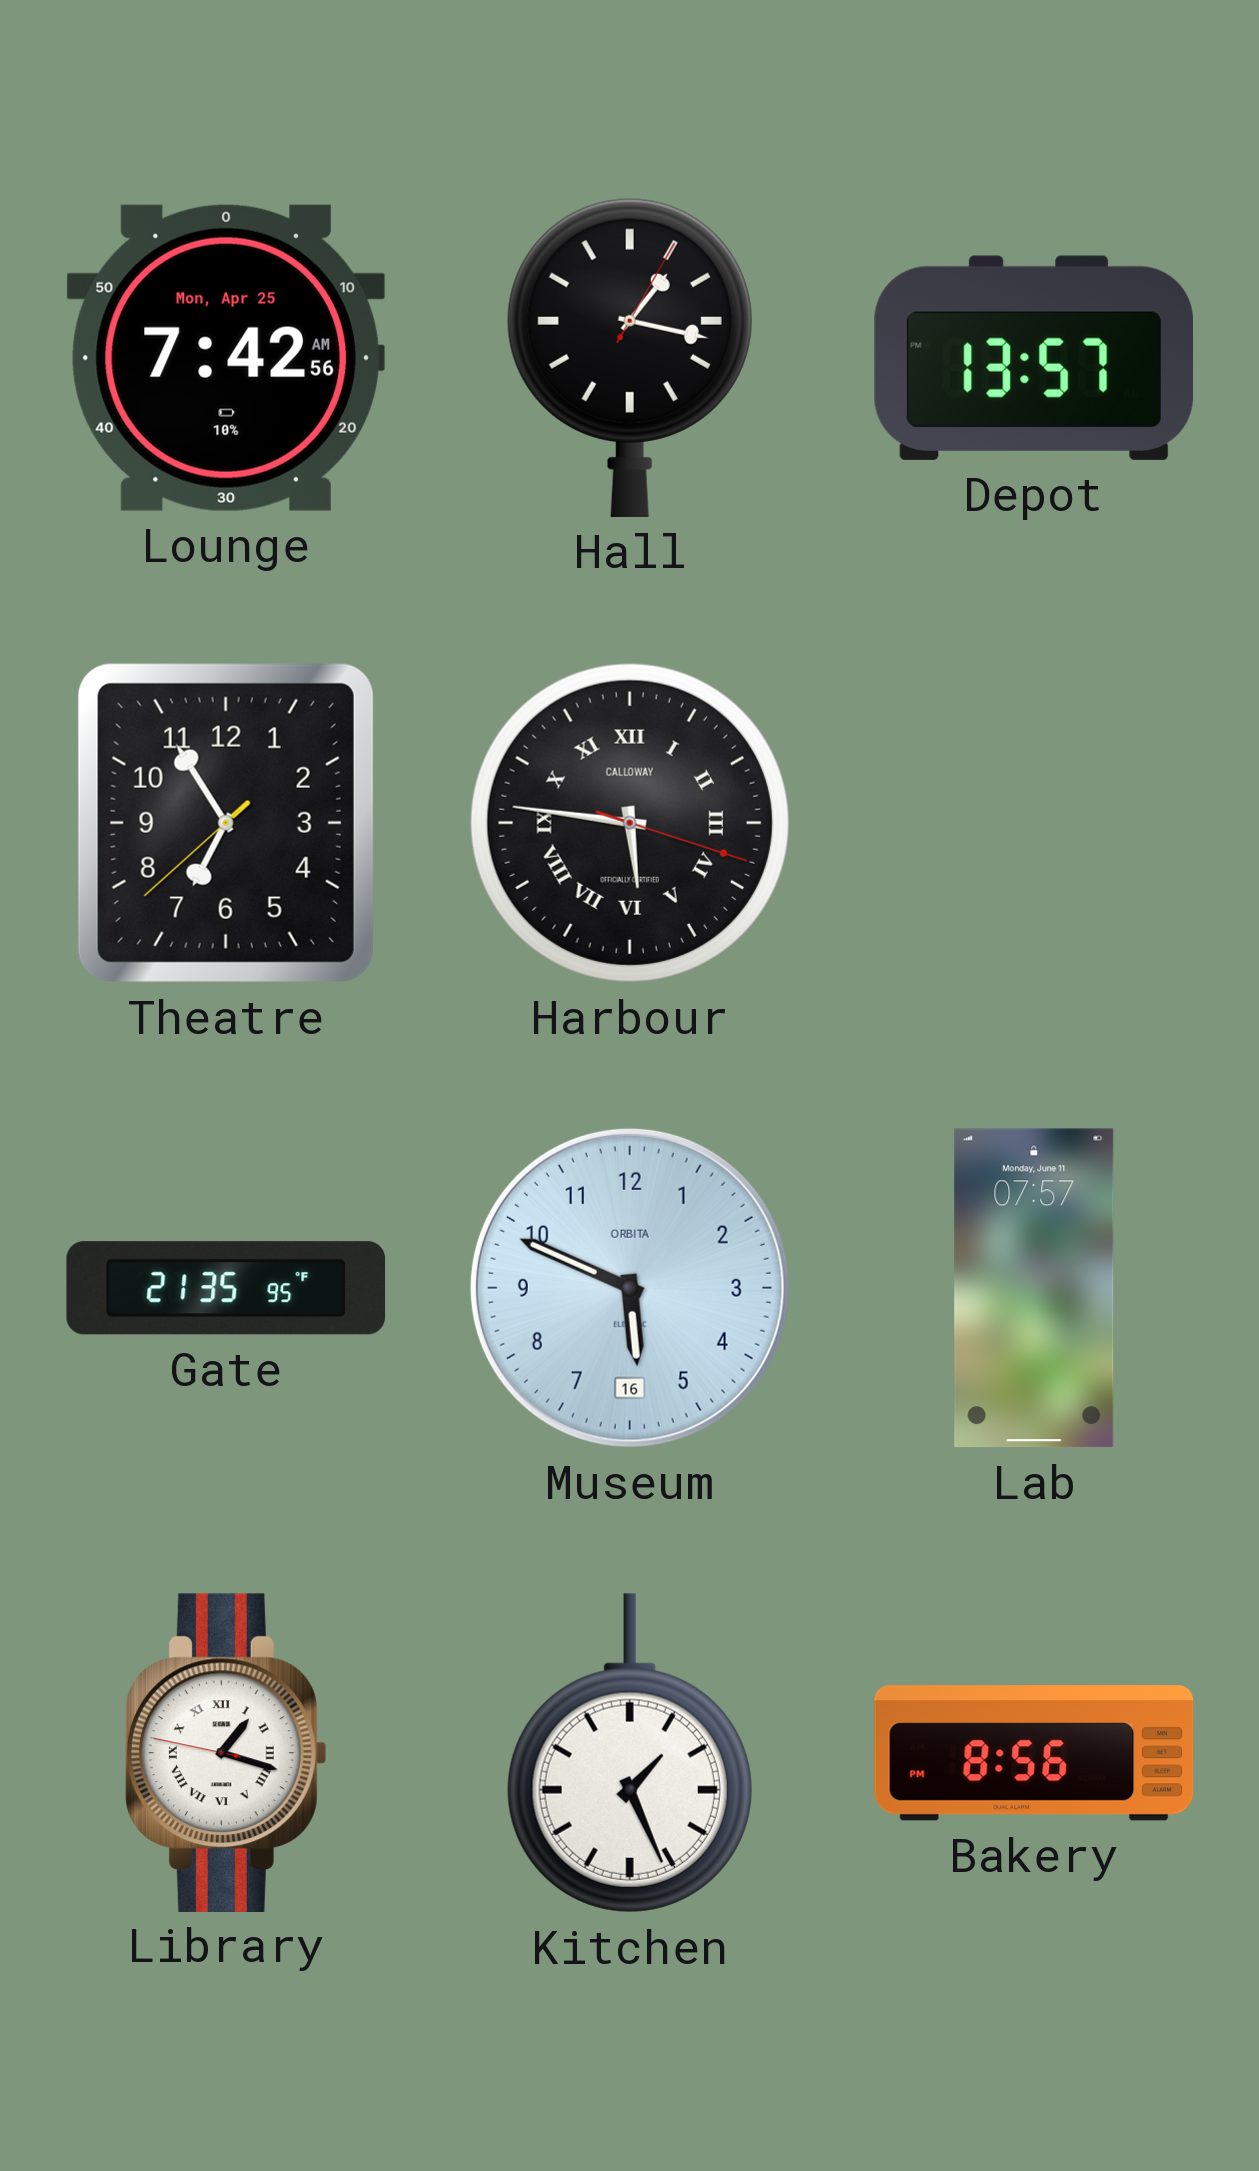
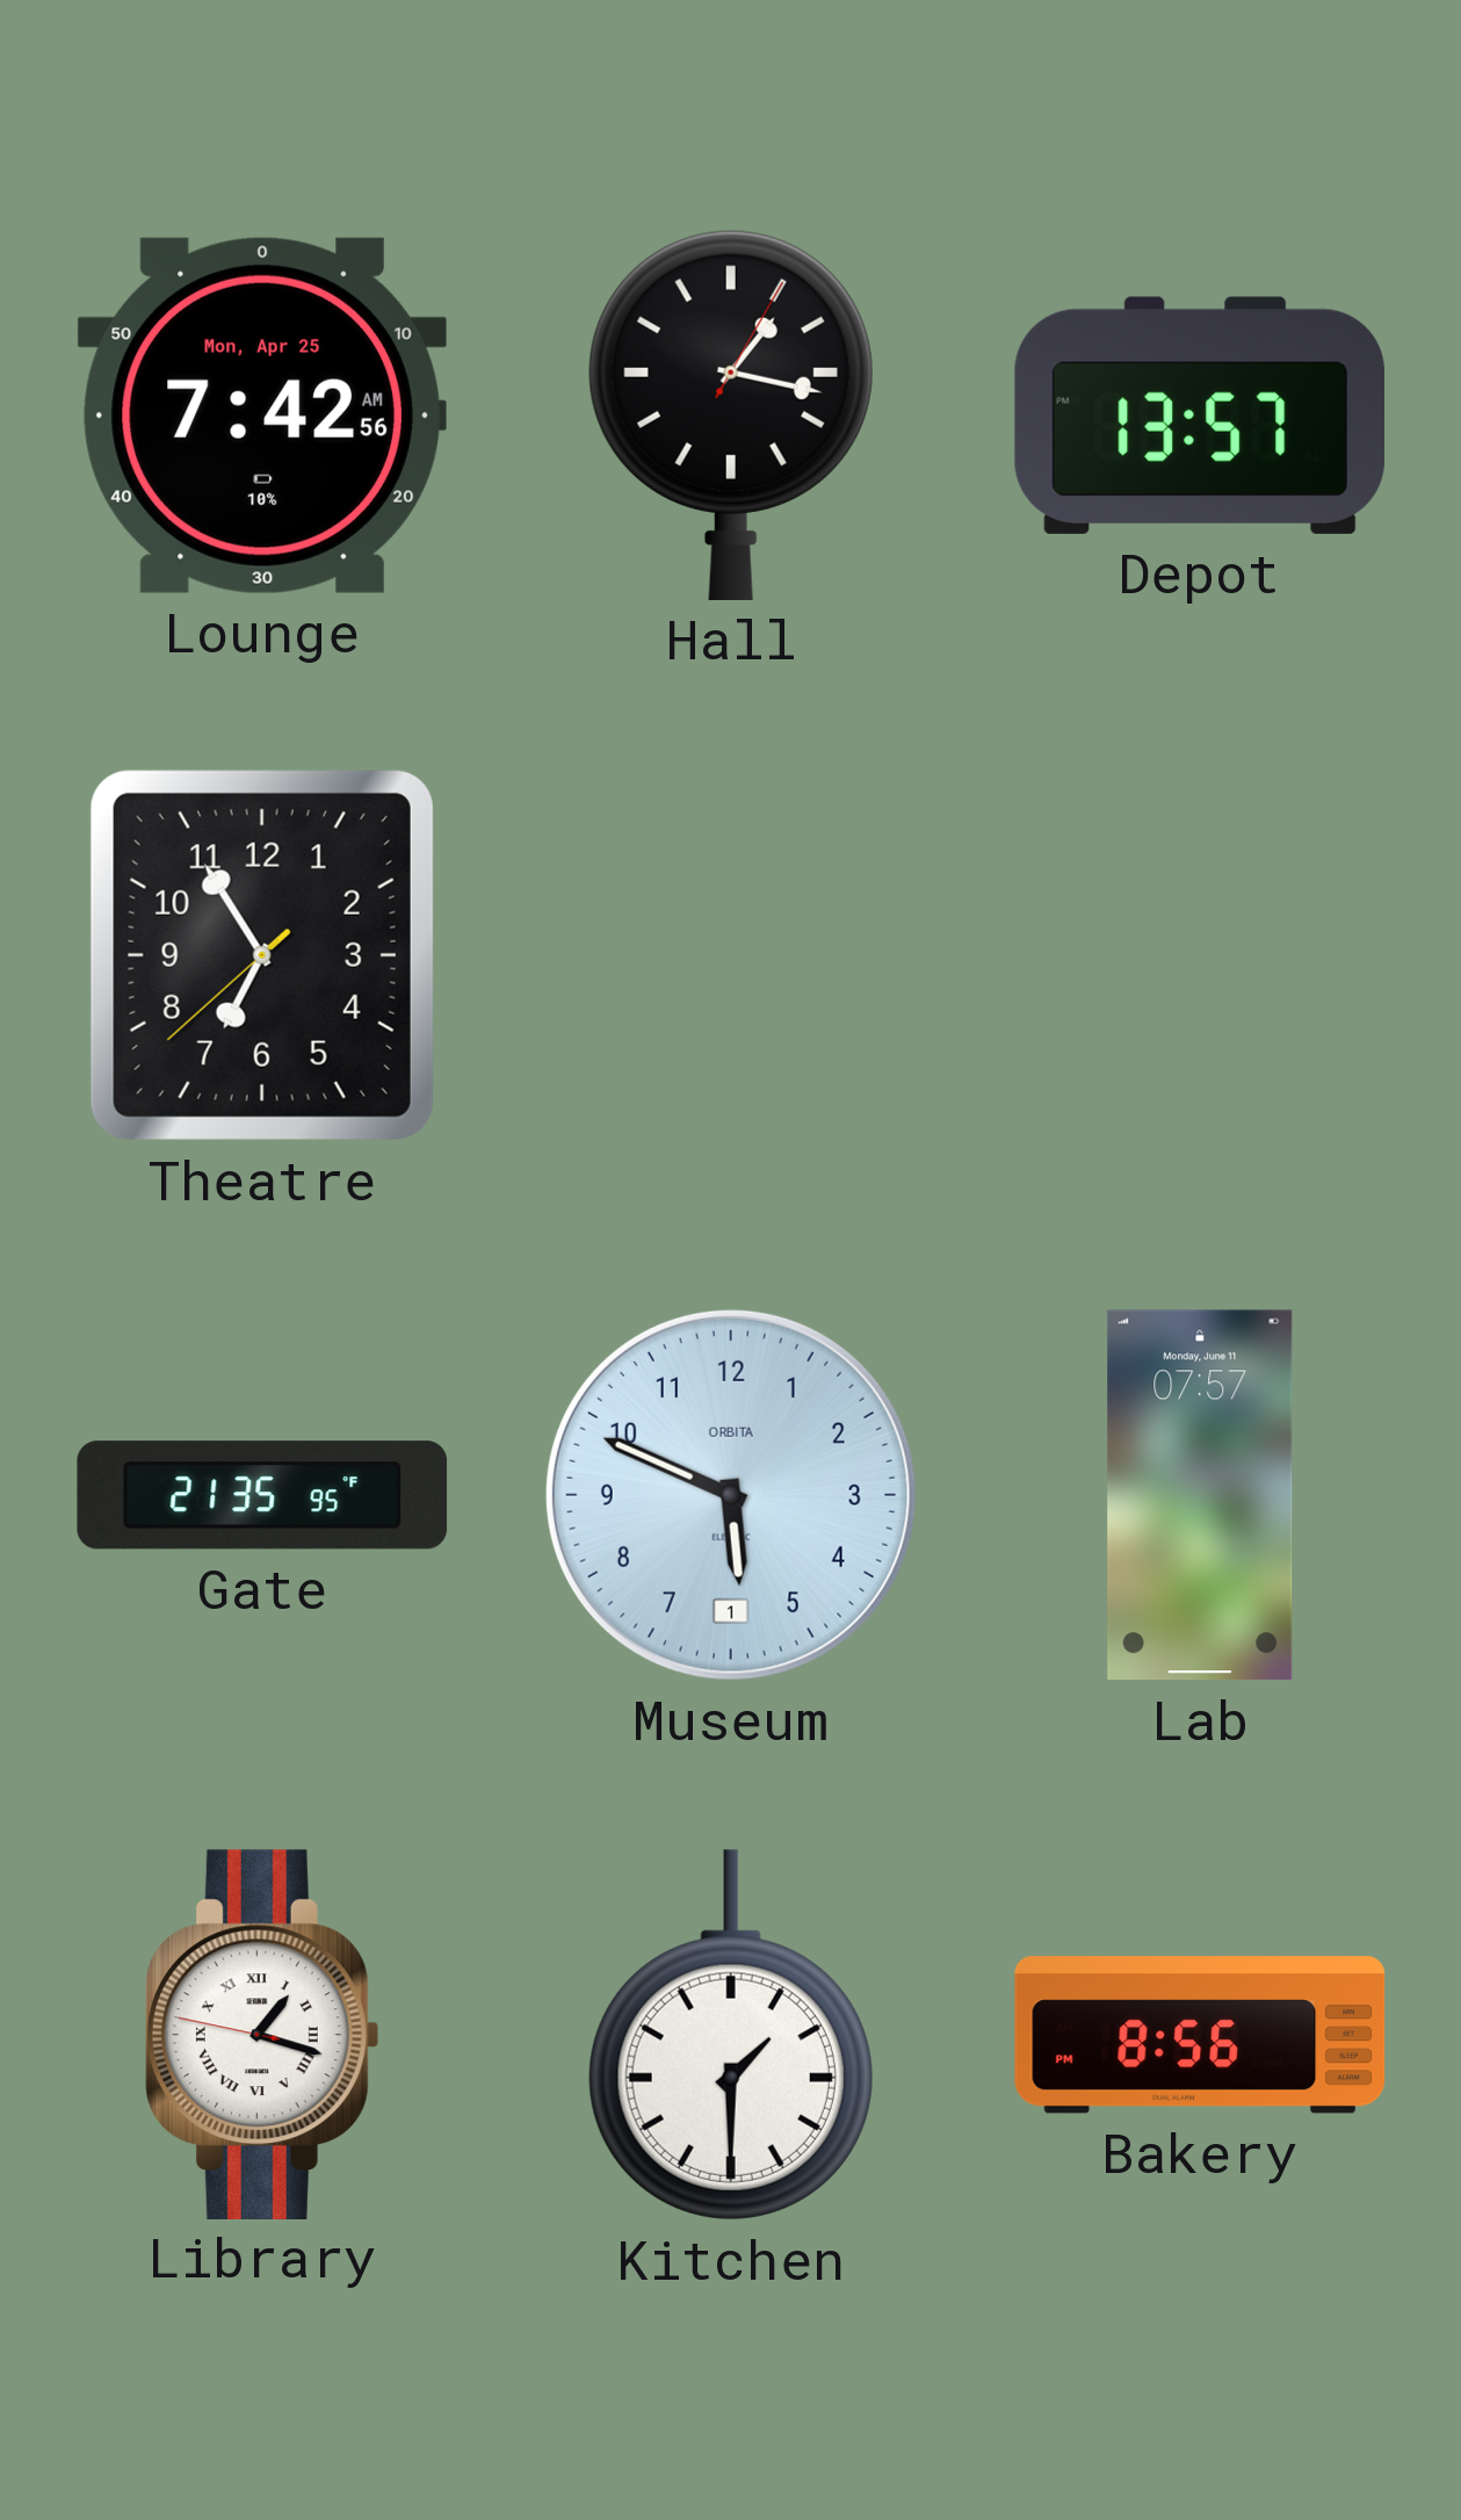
Harbour: 5:46 -> none (630, 823)
Museum date: 16 -> 1 (731, 1495)
Kitchen: 1:26 -> 1:30 (731, 2035)
